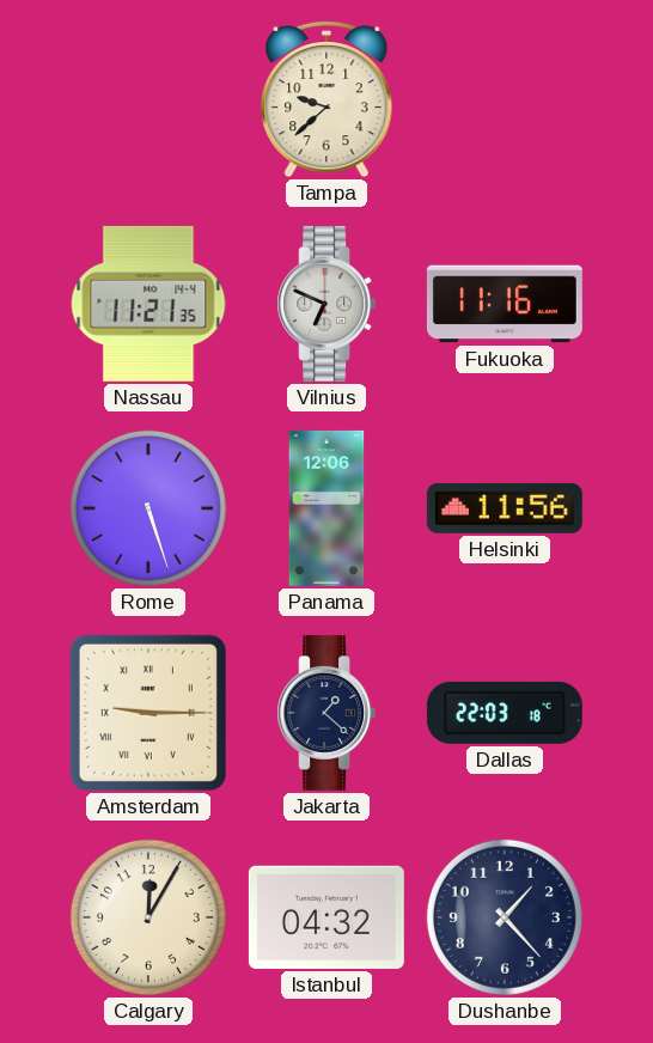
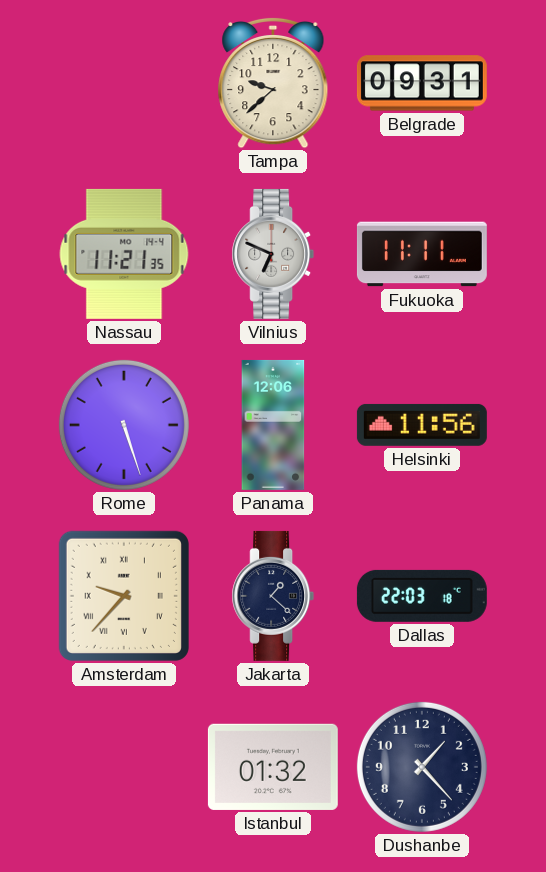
Belgrade: none -> 09:31 (422, 83)
Fukuoka: 11:16 -> 11:11 (422, 254)
Amsterdam: 9:15 -> 9:37 (124, 596)
Calgary: 12:05 -> none (148, 917)
Istanbul: 04:32 -> 01:32 (273, 767)
